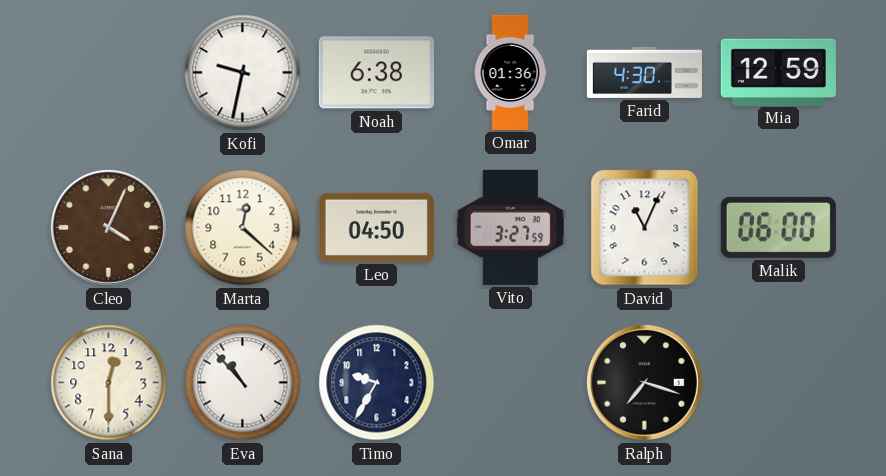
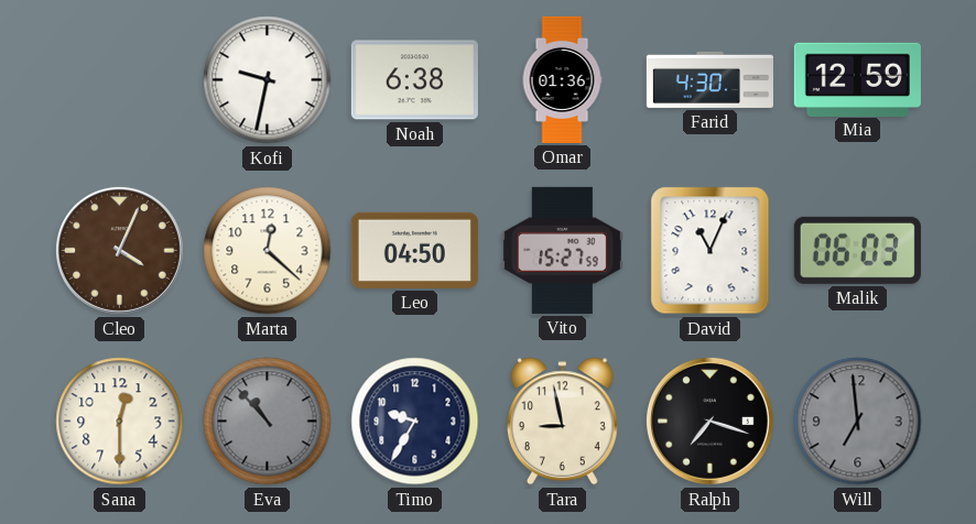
Vito: 3:27 -> 15:27 (562, 250)
Malik: 06:00 -> 06:03 (857, 250)
Eva dial: white -> grey (268, 422)
Tara: none -> 8:58 (562, 422)
Will: none -> 6:59 (858, 422)
